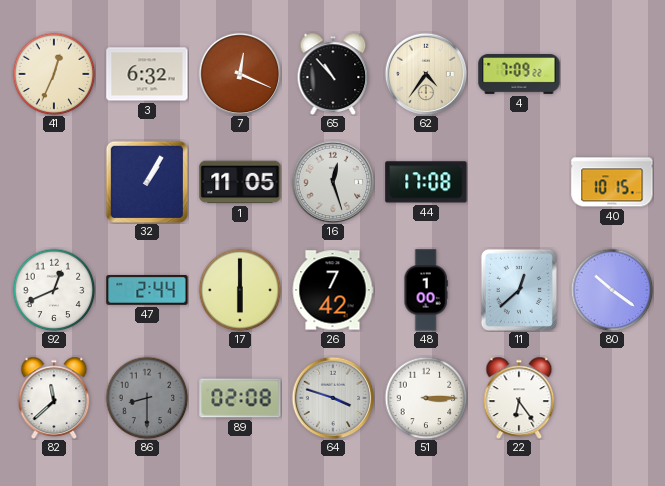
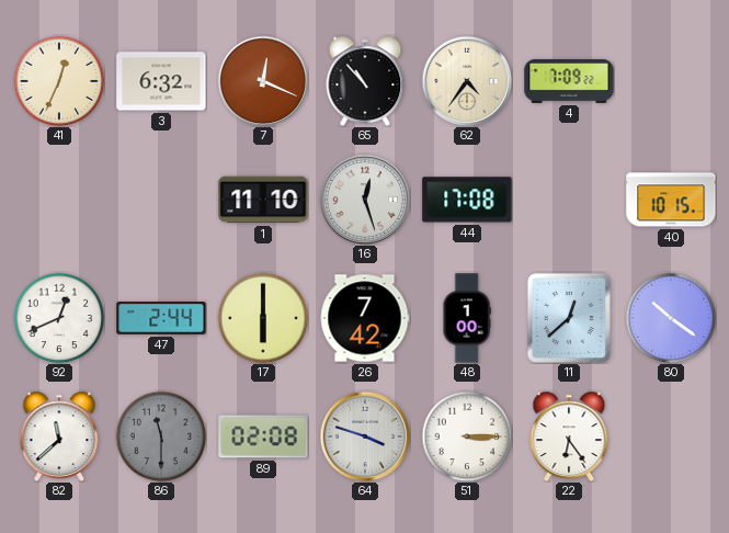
32: 1:05 -> none (147, 182)
1: 11:05 -> 11:10 (263, 200)
86: 8:30 -> 11:30 (161, 436)
